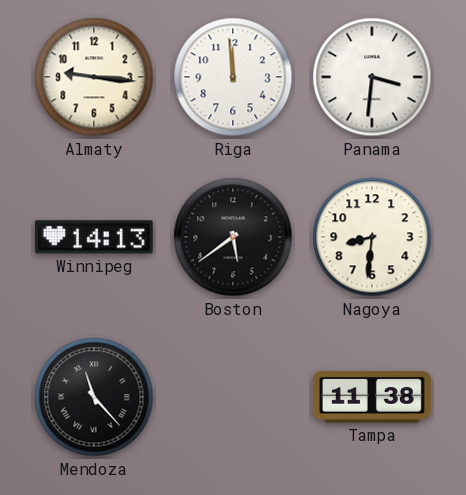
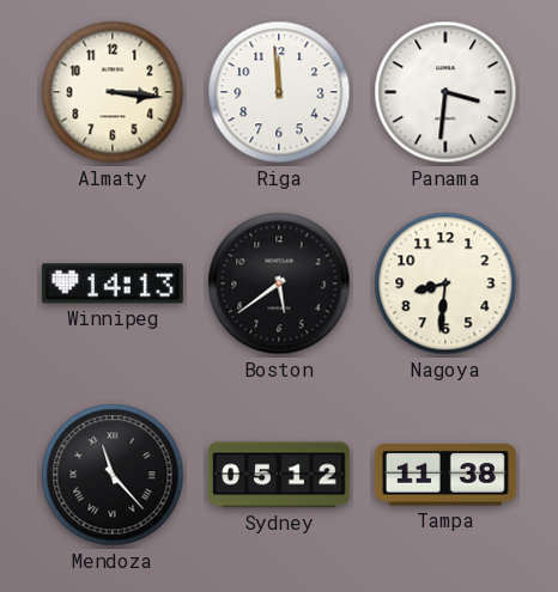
Almaty: 9:16 -> 3:16 (113, 92)
Sydney: none -> 05:12 (279, 475)
